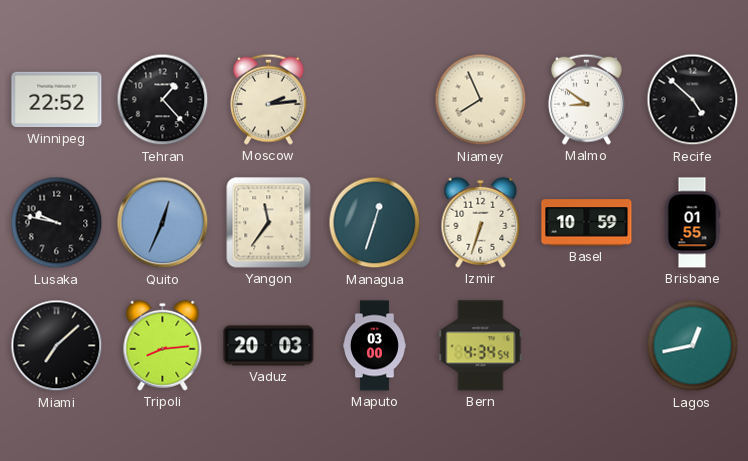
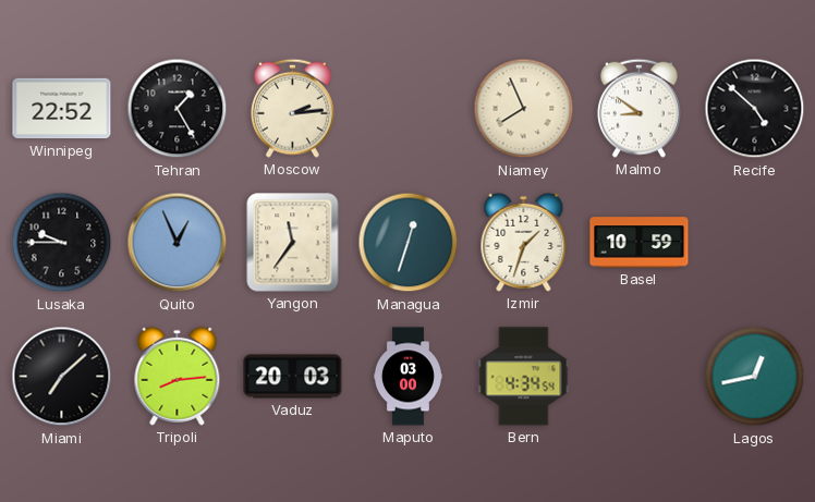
Tehran: 1:23 -> 1:25 (178, 109)
Lusaka: 9:47 -> 9:45 (62, 243)
Quito: 12:34 -> 12:56 (178, 243)
Izmir: 6:33 -> 1:33 (524, 242)
Brisbane: 01:55 -> none (692, 223)
